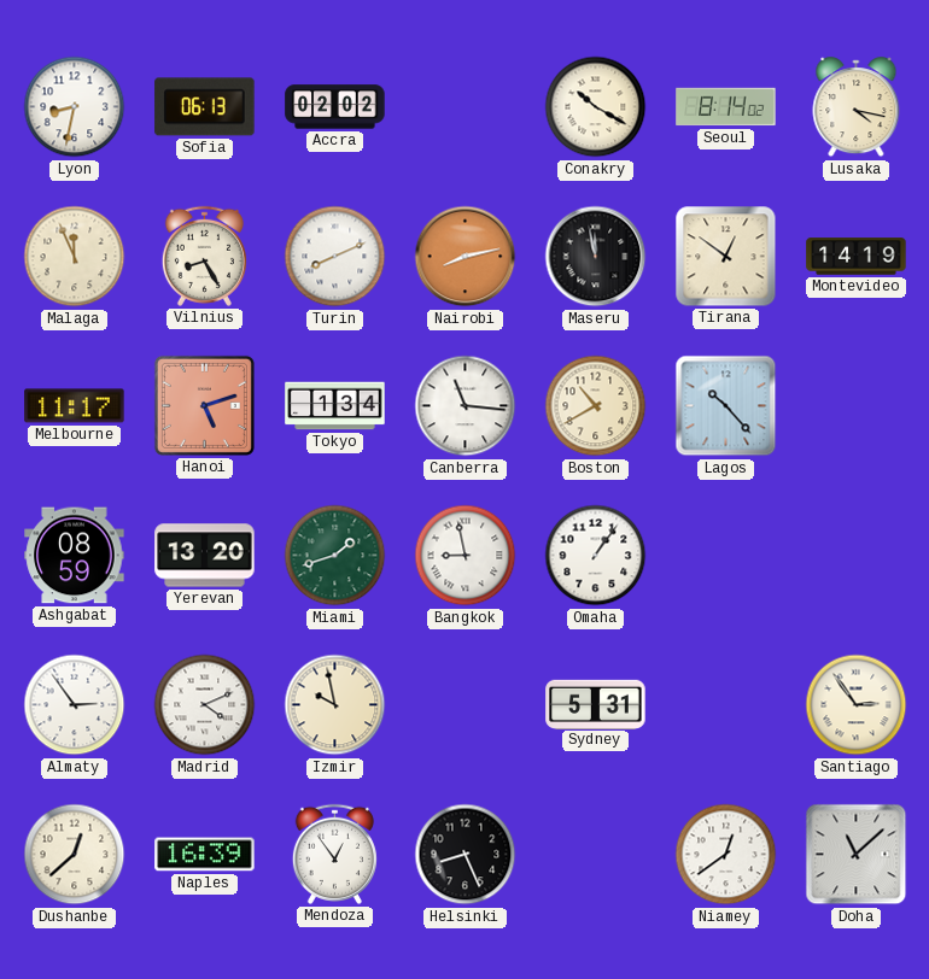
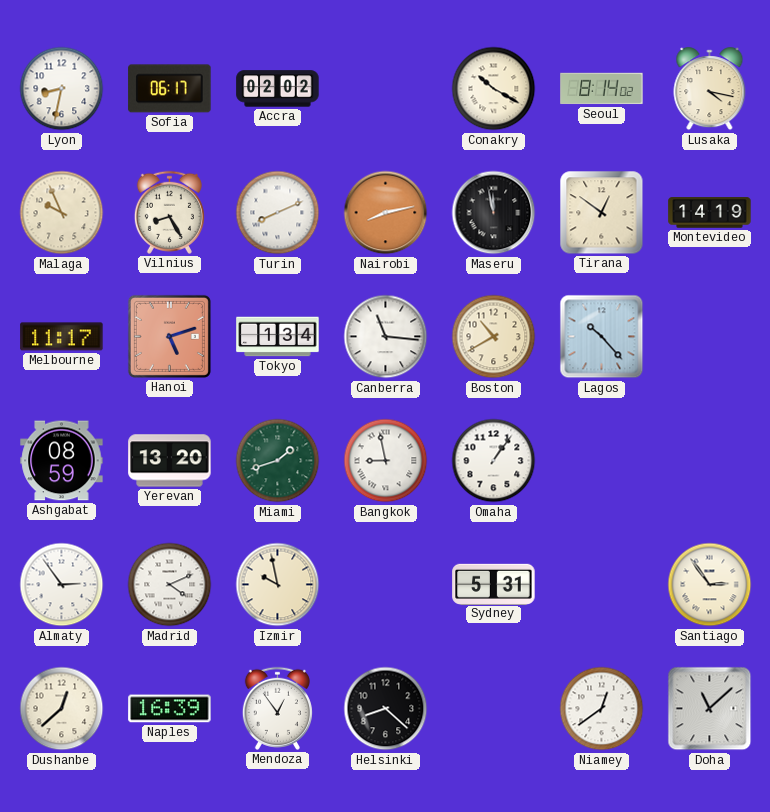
Sofia: 06:13 -> 06:17 (170, 89)
Malaga: 11:56 -> 9:56 (62, 213)
Helsinki: 8:26 -> 8:22 (386, 709)
